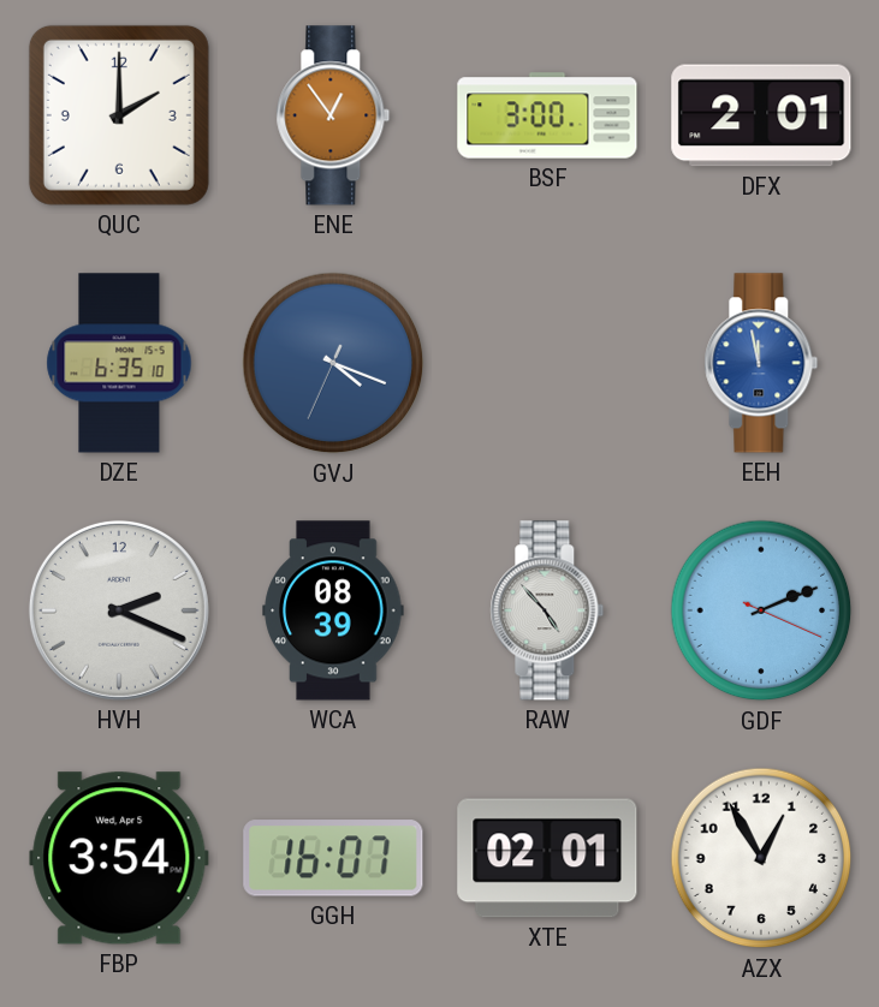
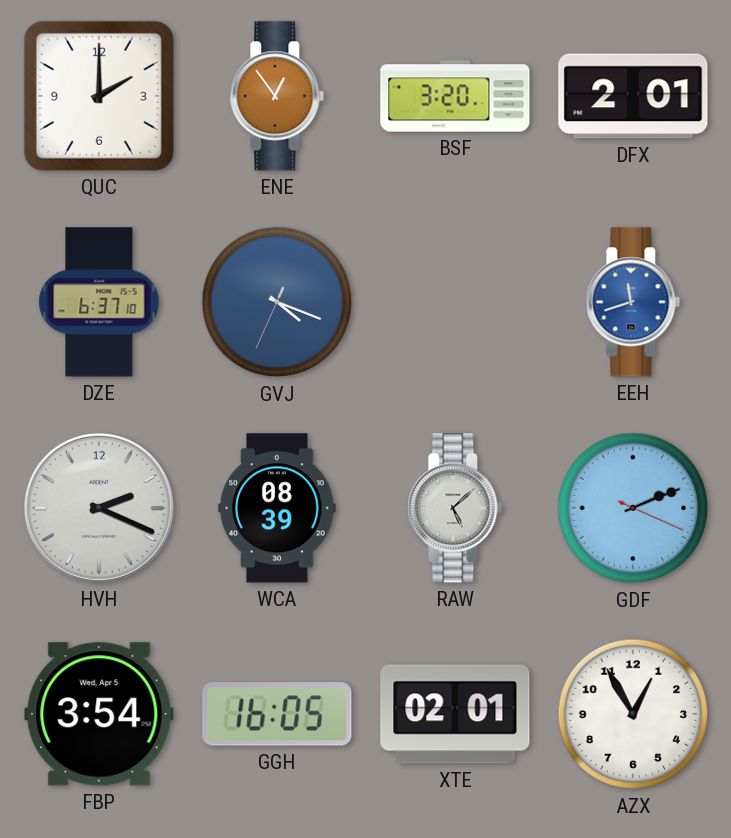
BSF: 3:00 -> 3:20 (455, 96)
DZE: 6:35 -> 6:37 (99, 302)
EEH: 11:58 -> 11:42 (633, 302)
RAW: 4:53 -> 5:08 (455, 508)
GGH: 16:07 -> 16:05 (277, 714)
